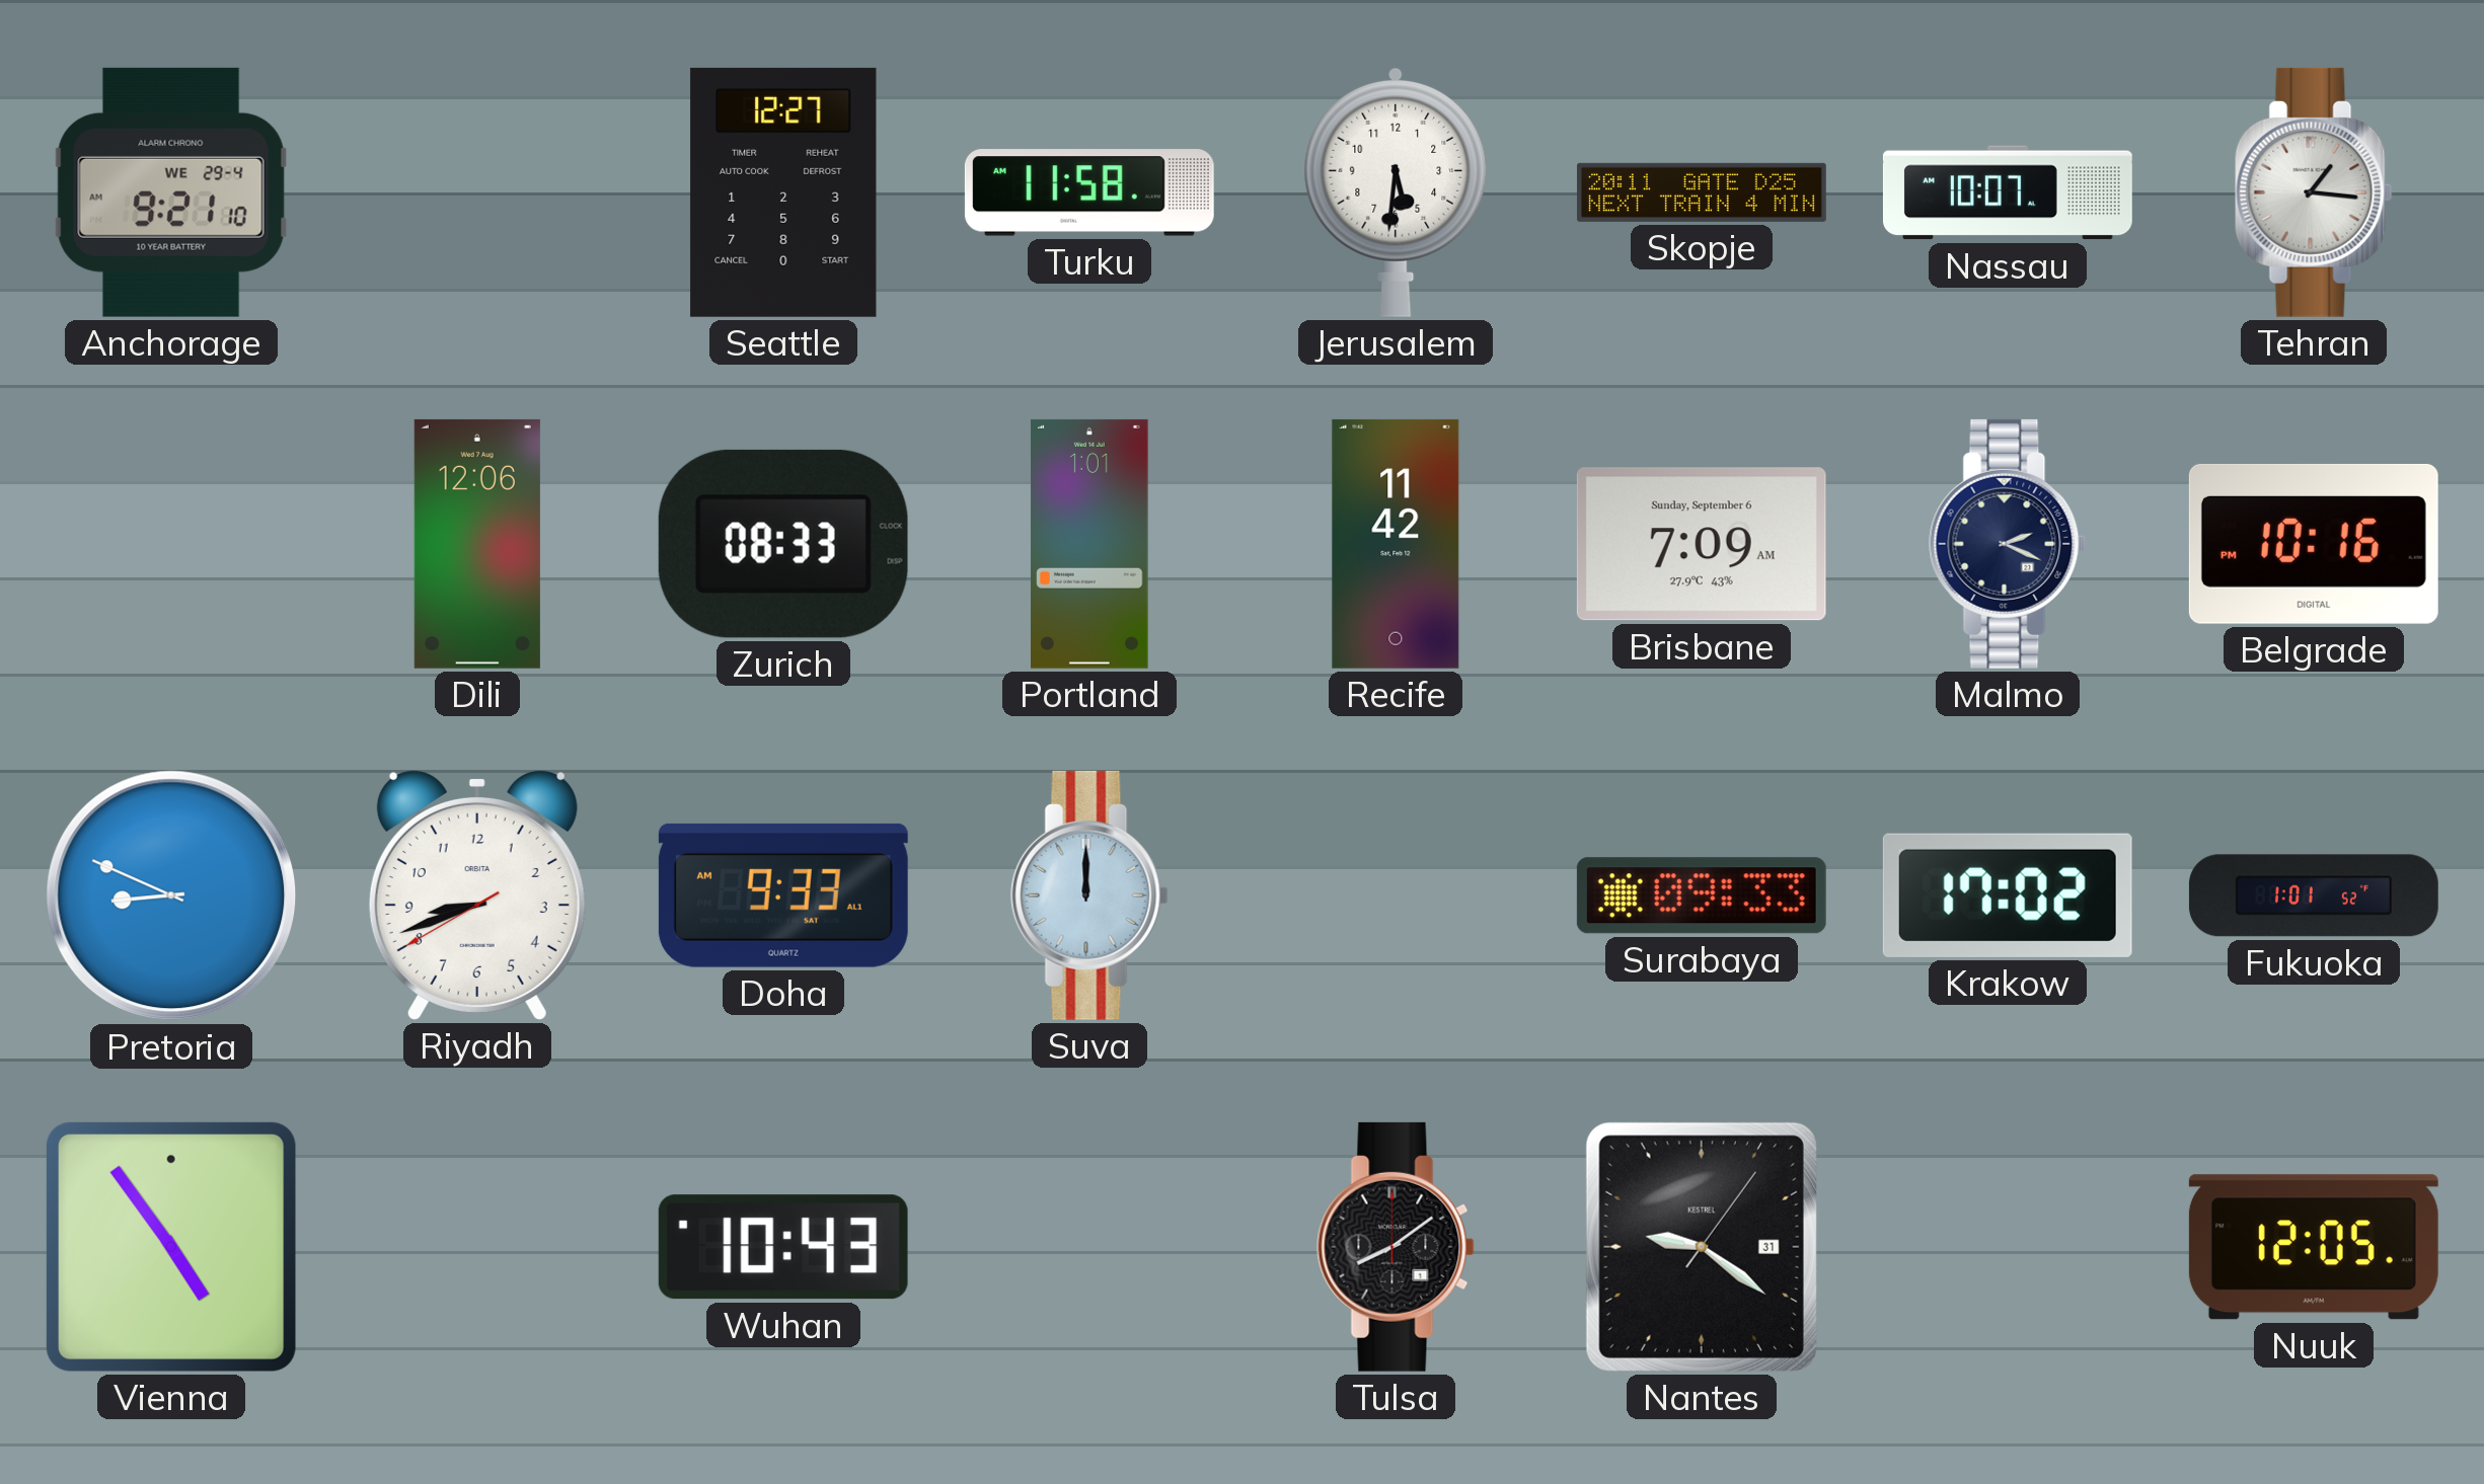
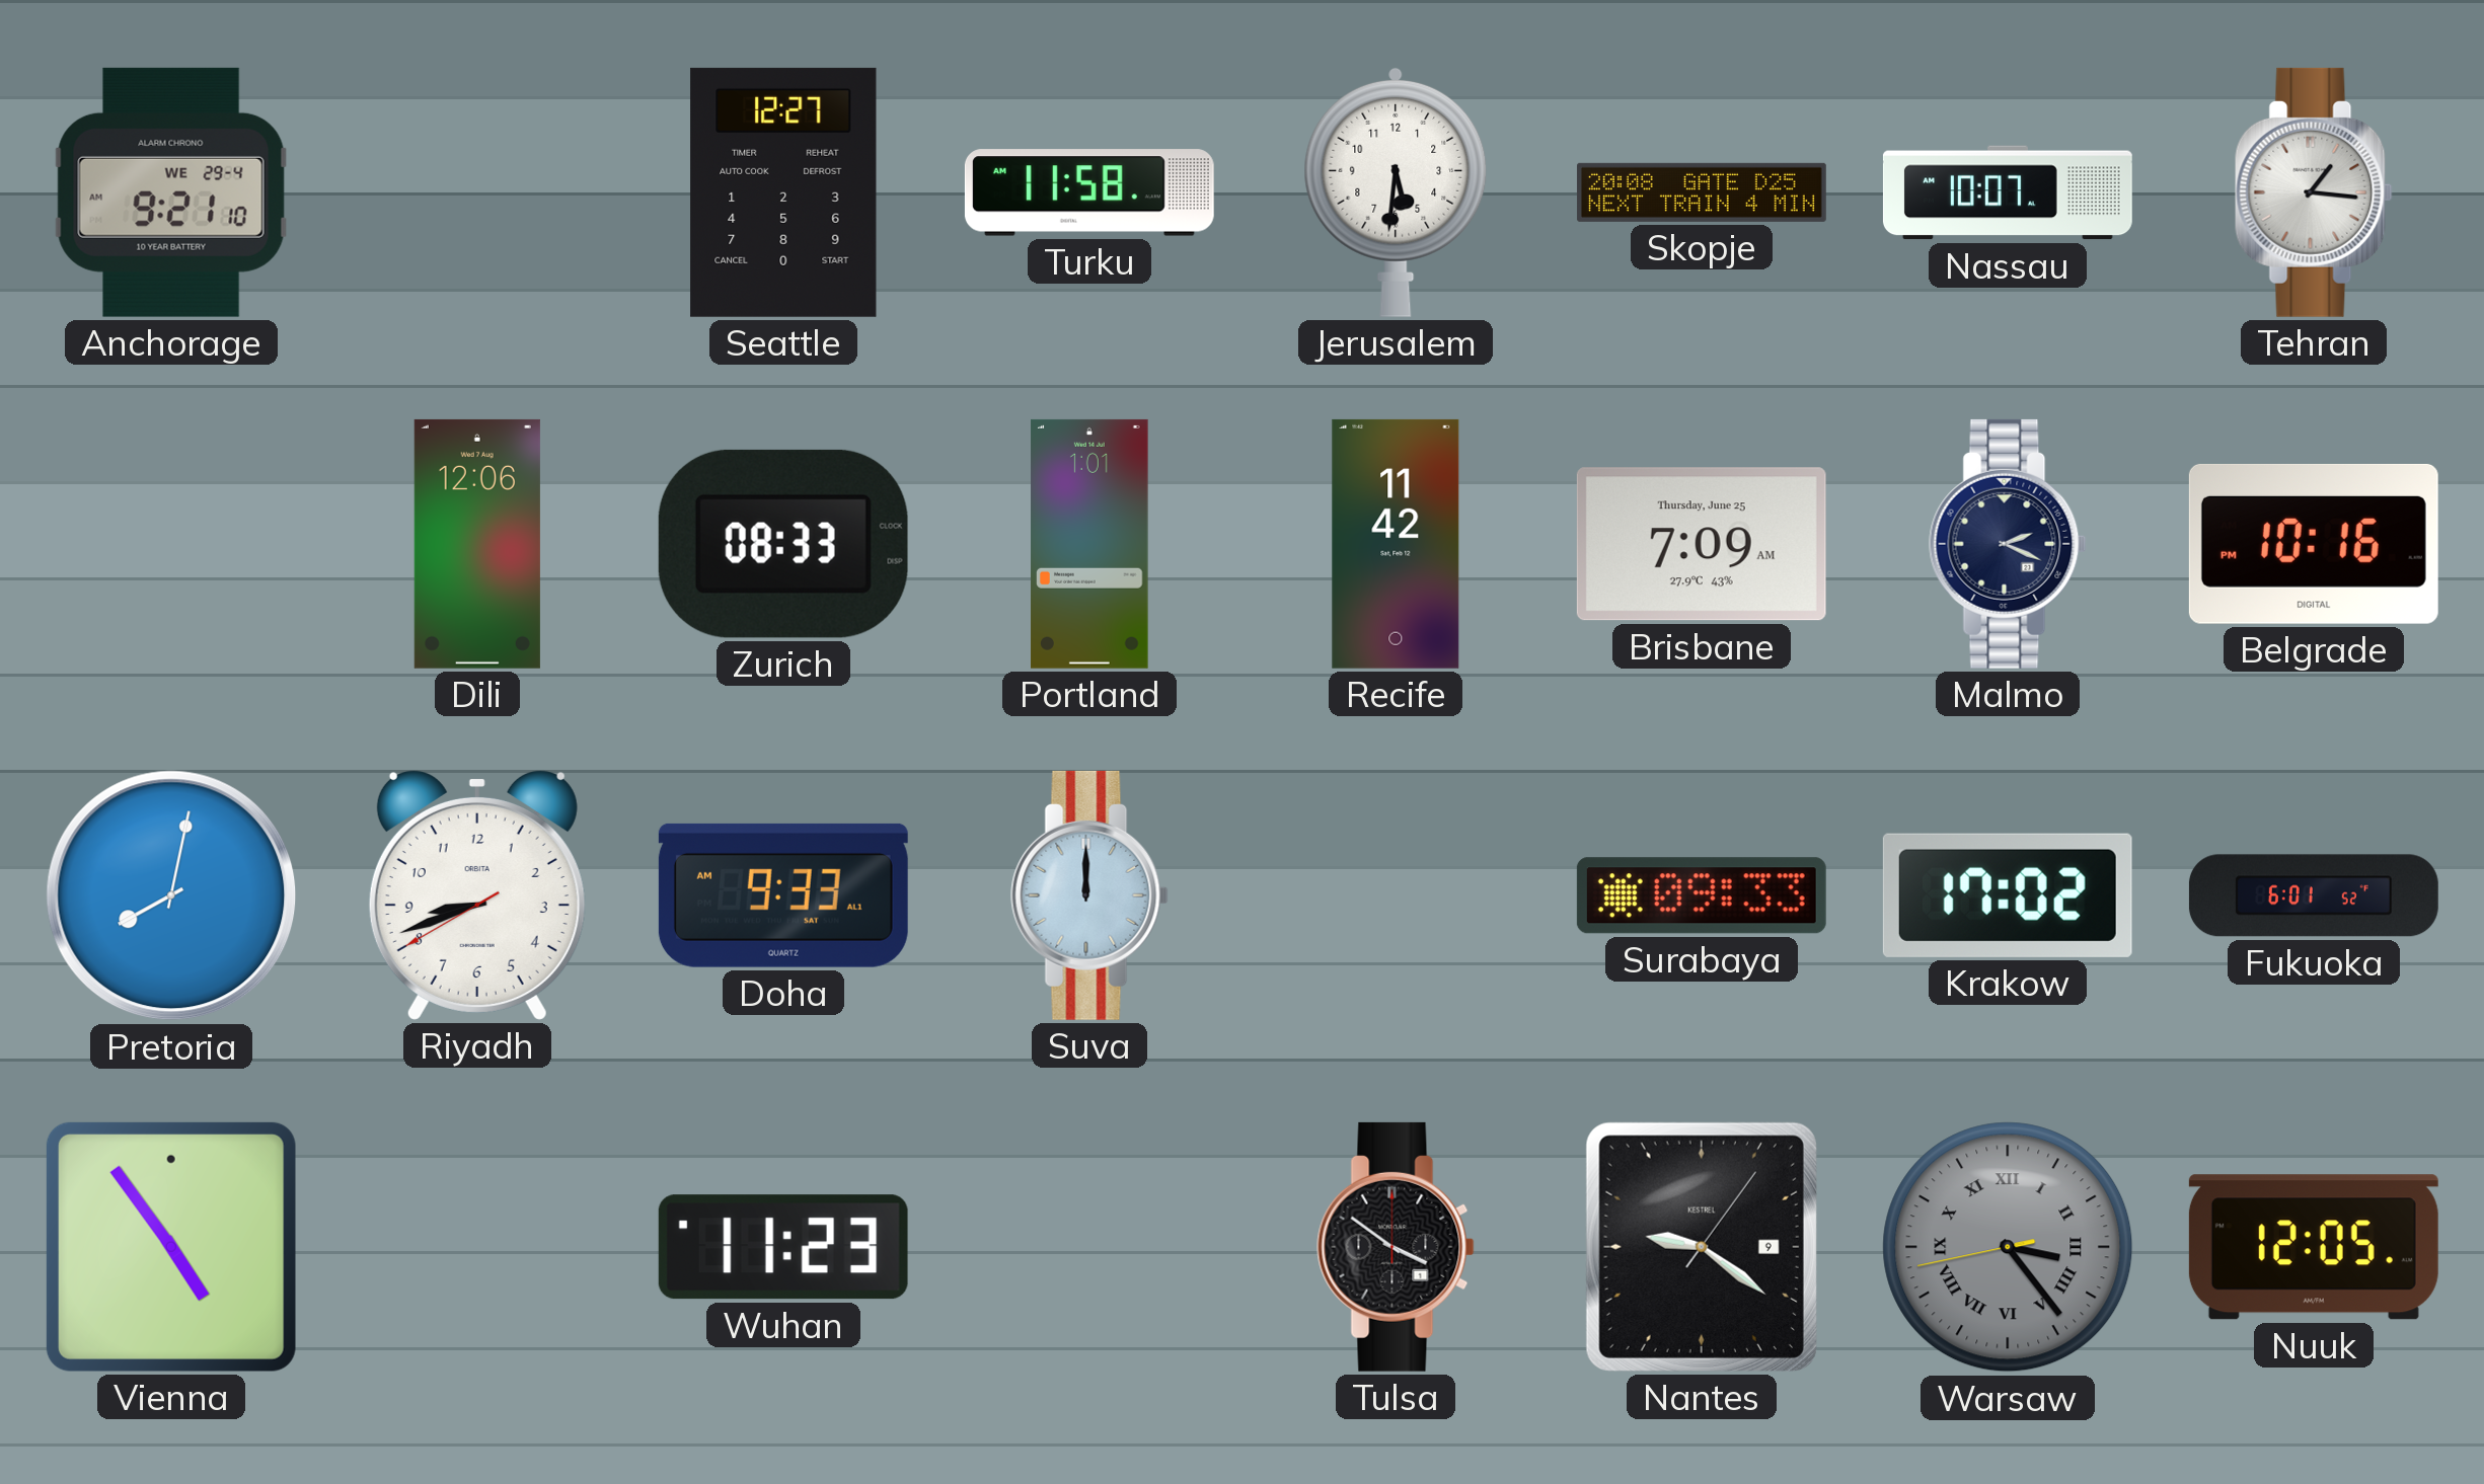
Skopje: 20:11 -> 20:08 (1702, 192)
Brisbane date: Sunday, September 6 -> Thursday, June 25 (1702, 544)
Pretoria: 8:49 -> 8:02 (171, 895)
Fukuoka: 1:01 -> 6:01 (2314, 895)
Wuhan: 10:43 -> 11:23 (783, 1247)
Tulsa: 8:09 -> 3:51 (1396, 1247)
Nantes date: 31 -> 9 (1702, 1247)
Warsaw: none -> 3:23 (2008, 1247)
